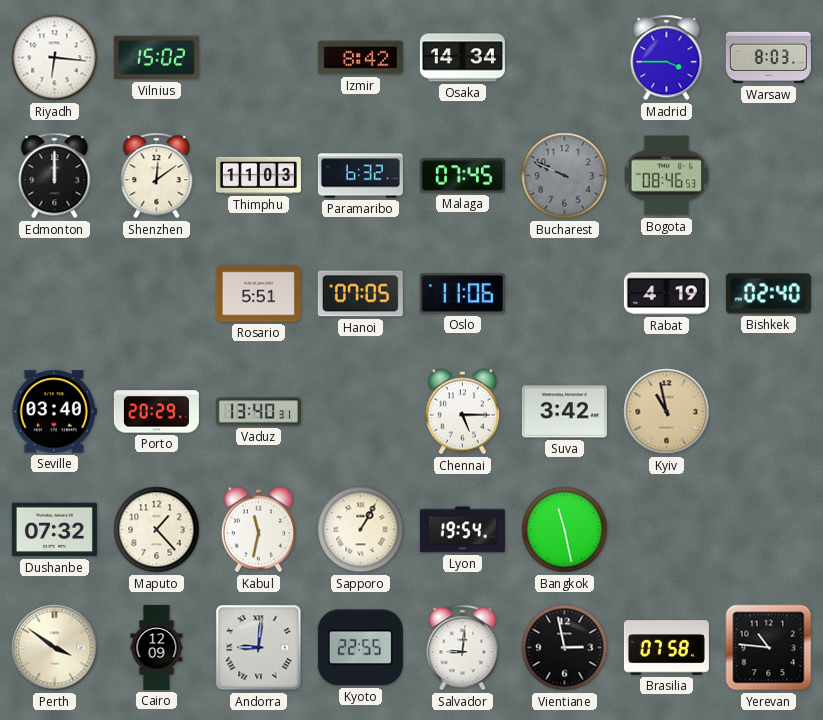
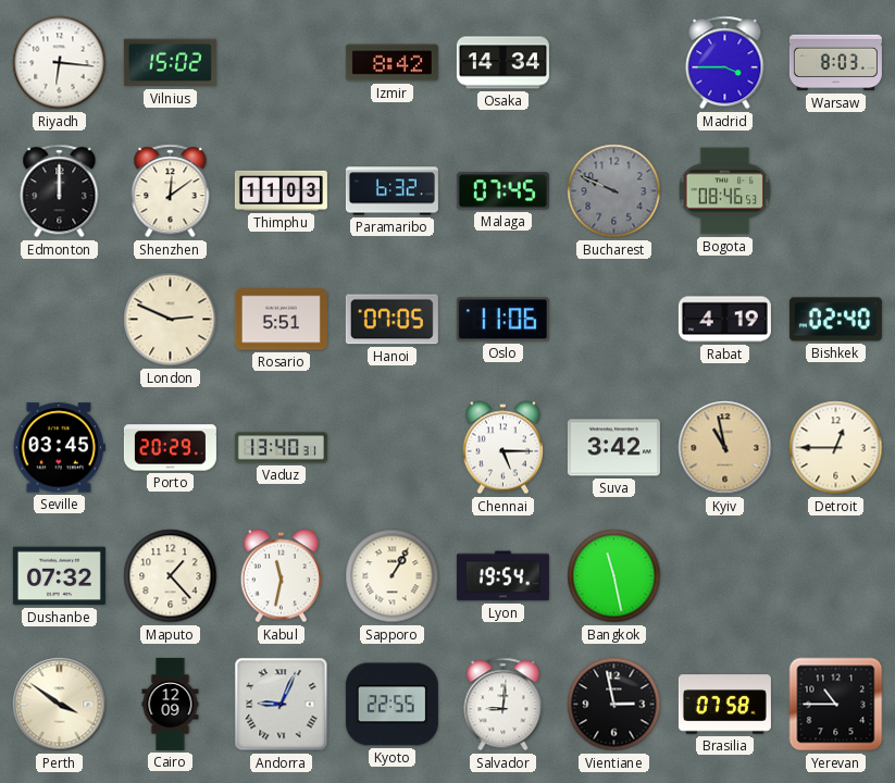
London: none -> 2:49 (171, 320)
Seville: 03:40 -> 03:45 (59, 448)
Detroit: none -> 12:45 (836, 448)
Andorra: 9:01 -> 9:04 (282, 705)
Yerevan: 10:46 -> 10:45 (836, 705)
